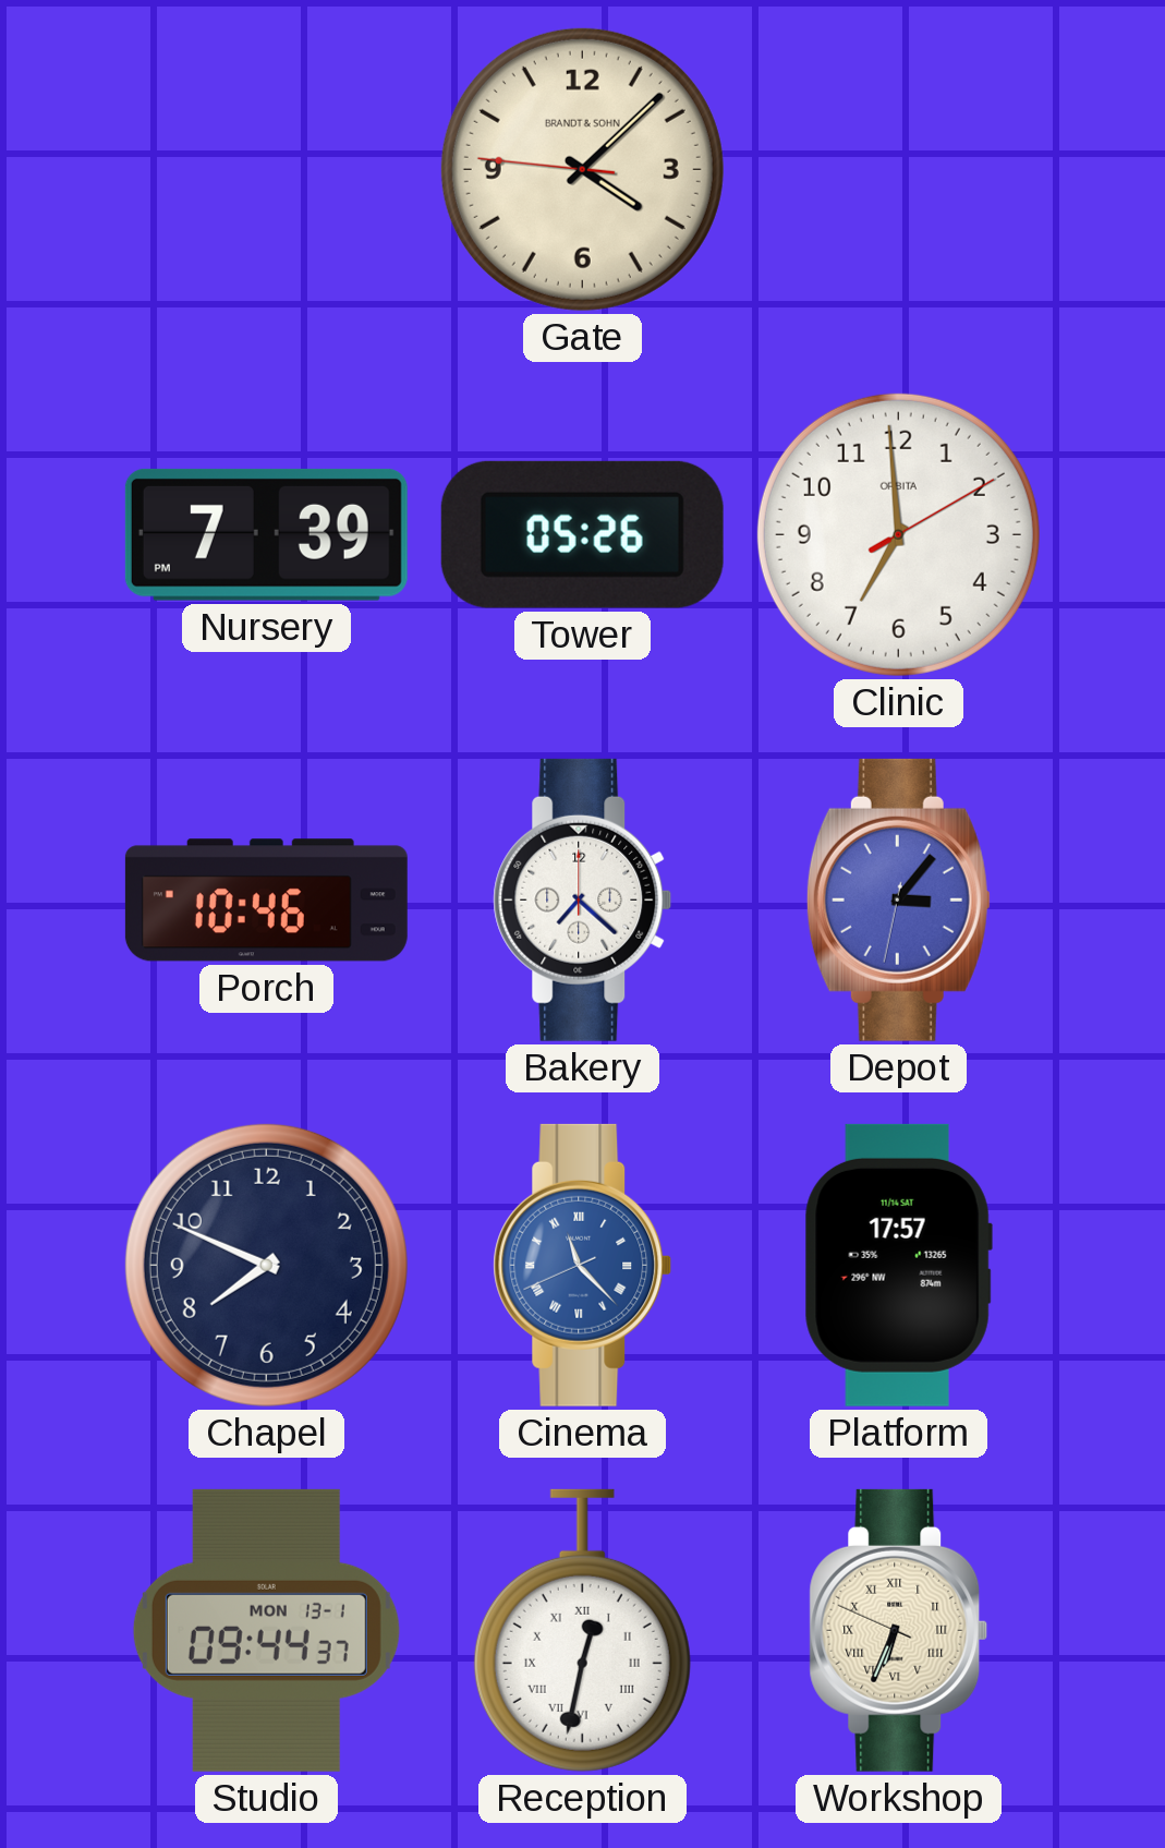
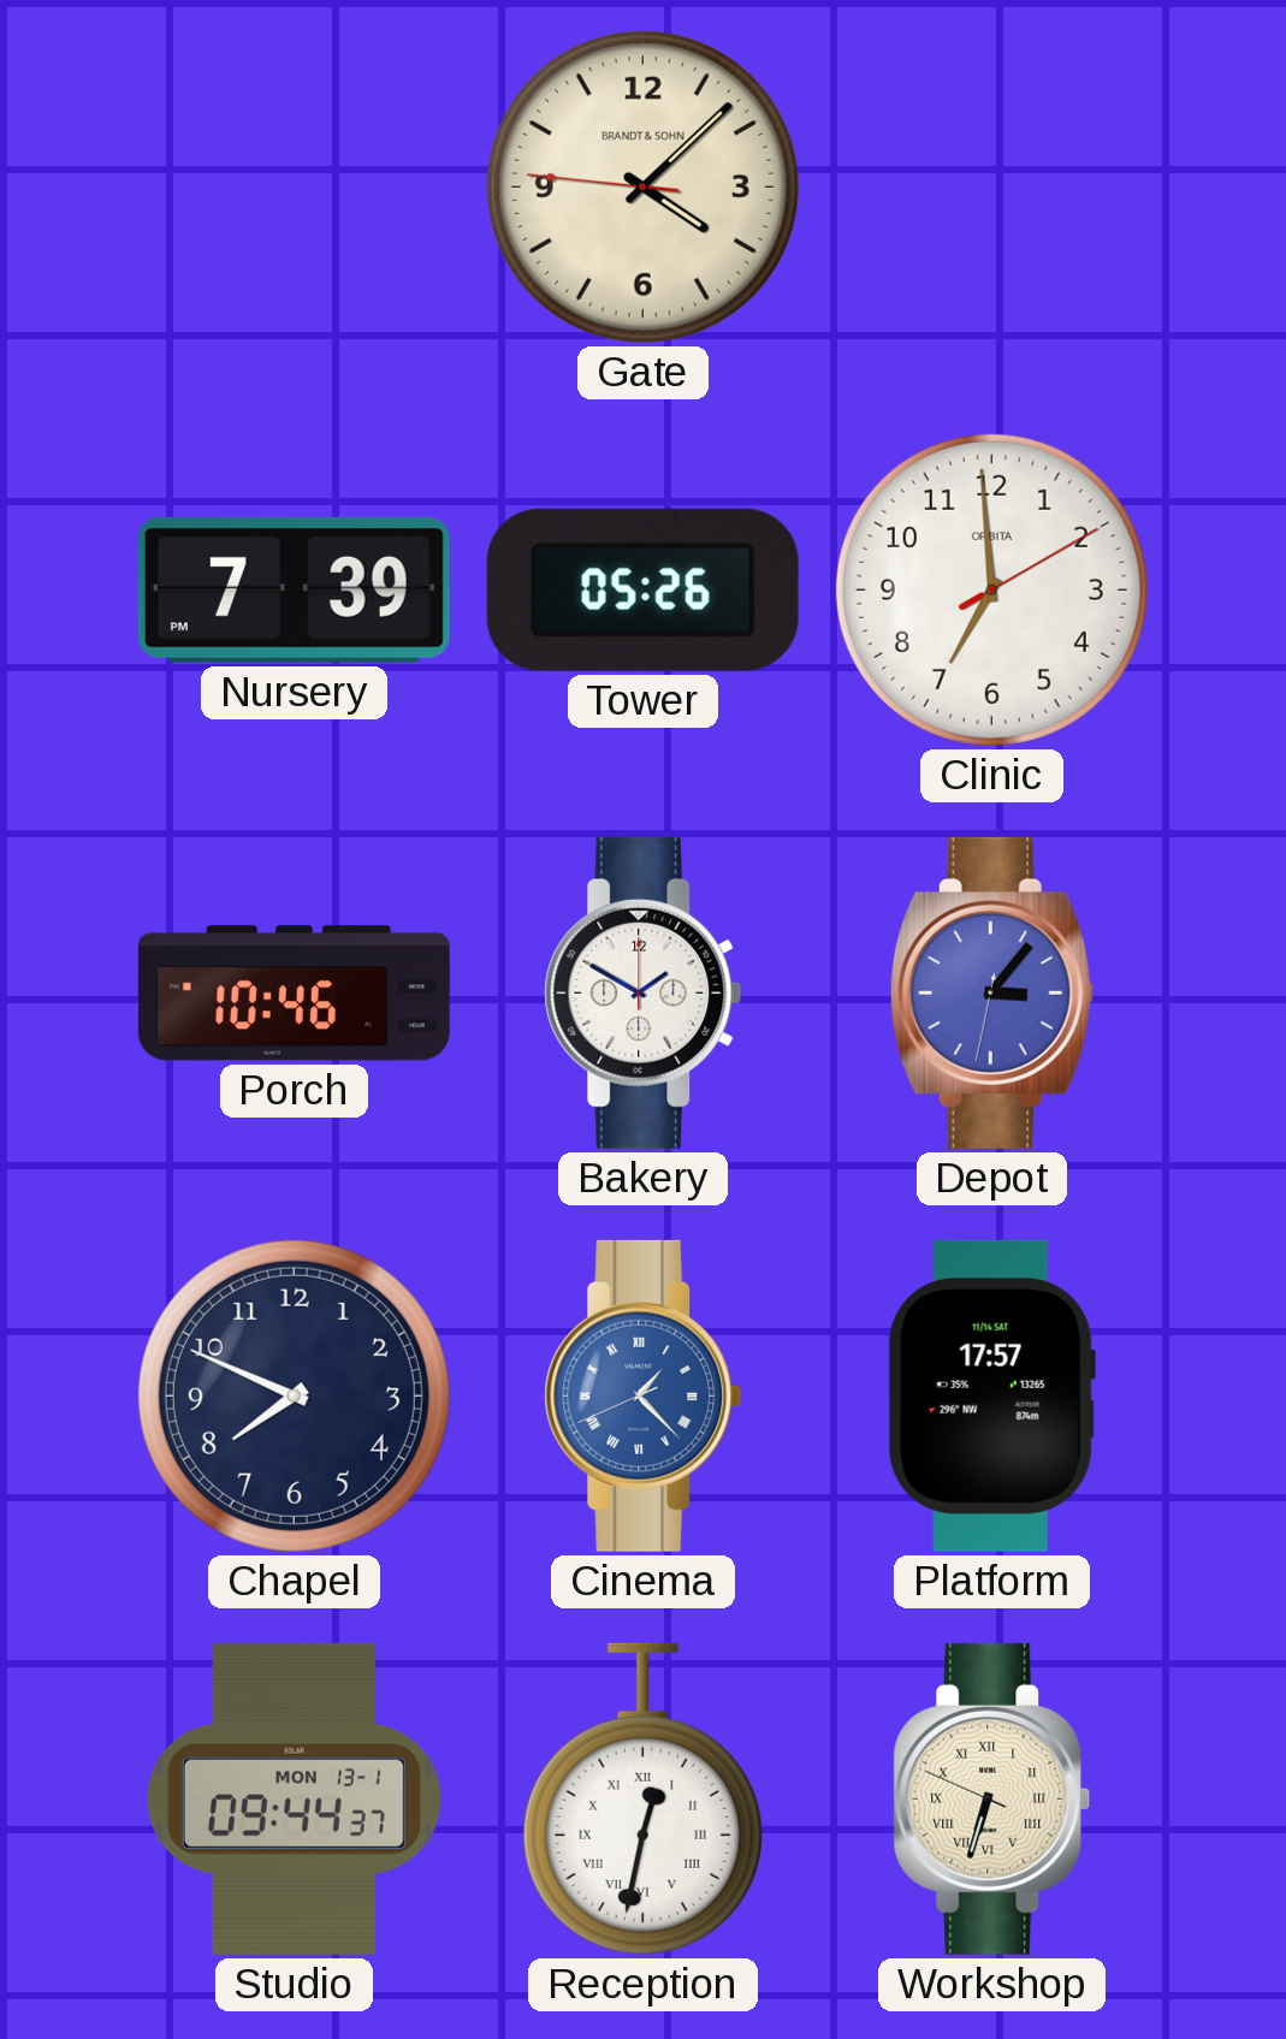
Bakery: 7:22 -> 1:50 (644, 992)
Cinema: 11:22 -> 1:22 (644, 1395)
Workshop: 6:33 -> 6:32 (992, 1798)
